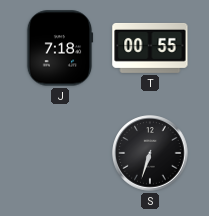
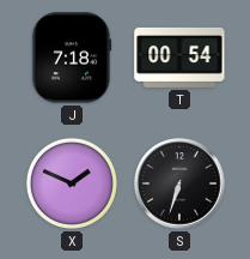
T: 00:55 -> 00:54 (179, 58)
X: none -> 1:49 (72, 183)
